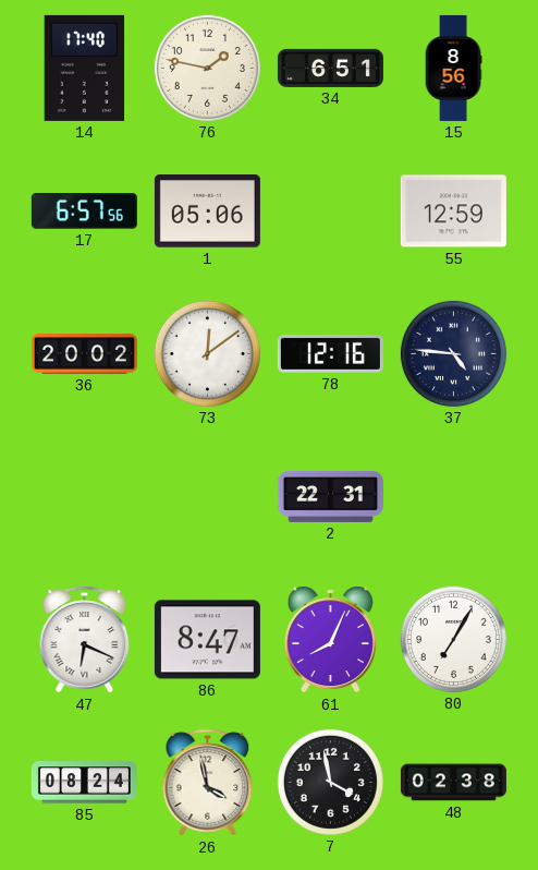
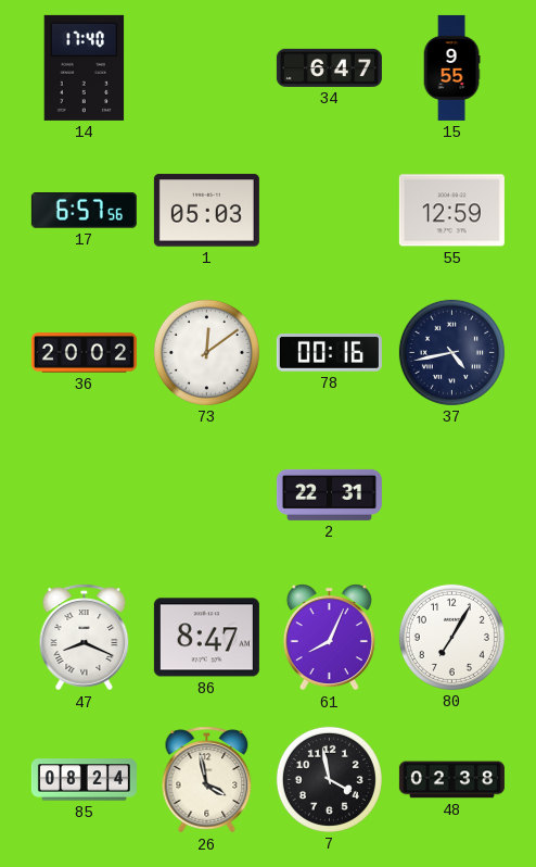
76: 1:47 -> none (207, 68)
34: 6:51 -> 6:47 (329, 67)
15: 8:56 -> 9:55 (451, 67)
1: 05:06 -> 05:03 (206, 211)
78: 12:16 -> 00:16 (329, 353)
37: 4:46 -> 4:43 (451, 352)
47: 6:19 -> 8:19 (85, 638)
